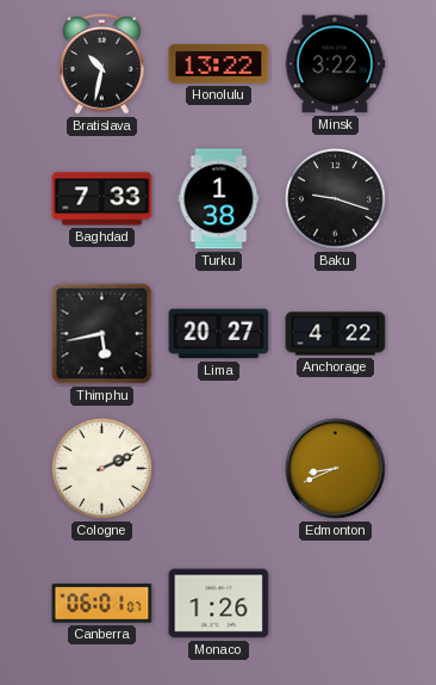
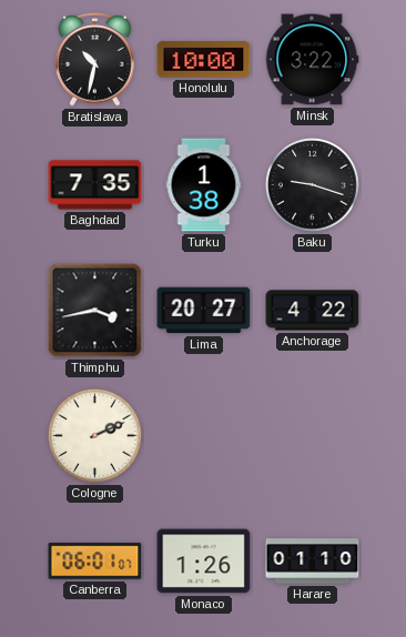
Honolulu: 13:22 -> 10:00 (204, 60)
Baghdad: 7:33 -> 7:35 (95, 185)
Thimphu: 5:43 -> 3:43 (95, 311)
Edmonton: 8:41 -> none (336, 469)
Harare: none -> 01:10 (313, 562)
